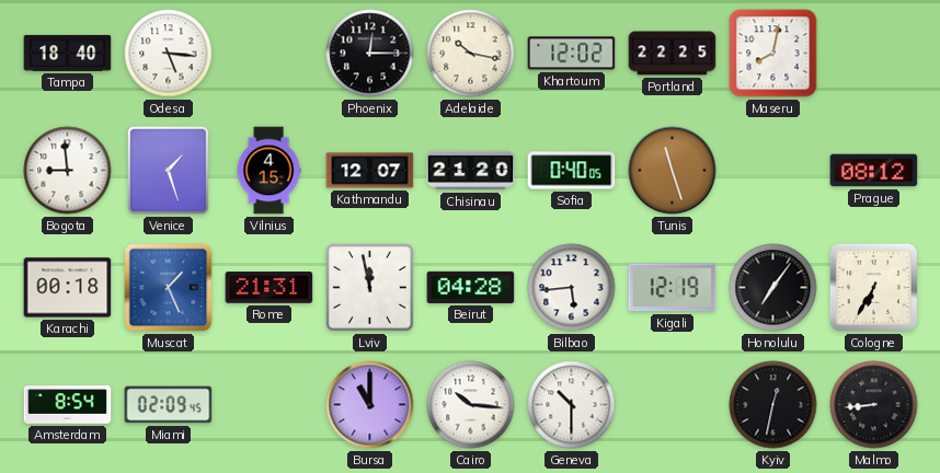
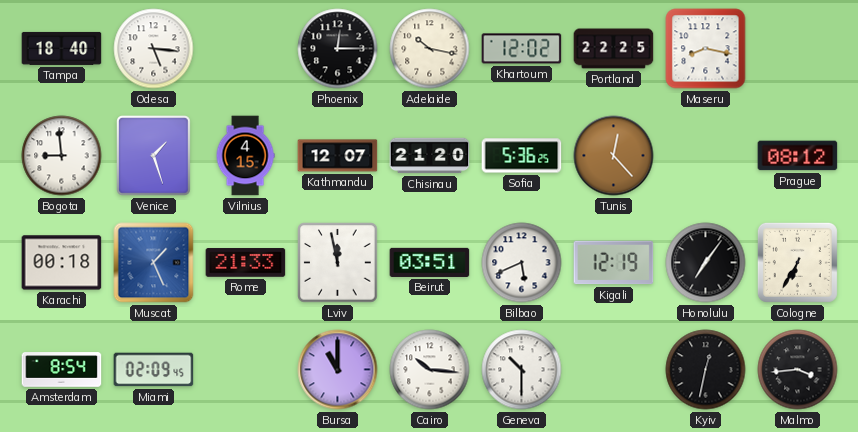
Maseru: 8:02 -> 8:17 (706, 49)
Sofia: 0:40 -> 5:36 (522, 156)
Tunis: 11:27 -> 12:23 (614, 156)
Rome: 21:31 -> 21:33 (246, 263)
Beirut: 04:28 -> 03:51 (430, 262)
Bilbao: 5:44 -> 5:41 (522, 263)
Malmo: 8:44 -> 3:44 (798, 370)
